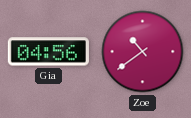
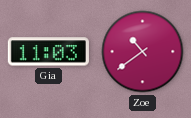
Gia: 04:56 -> 11:03 (48, 52)
